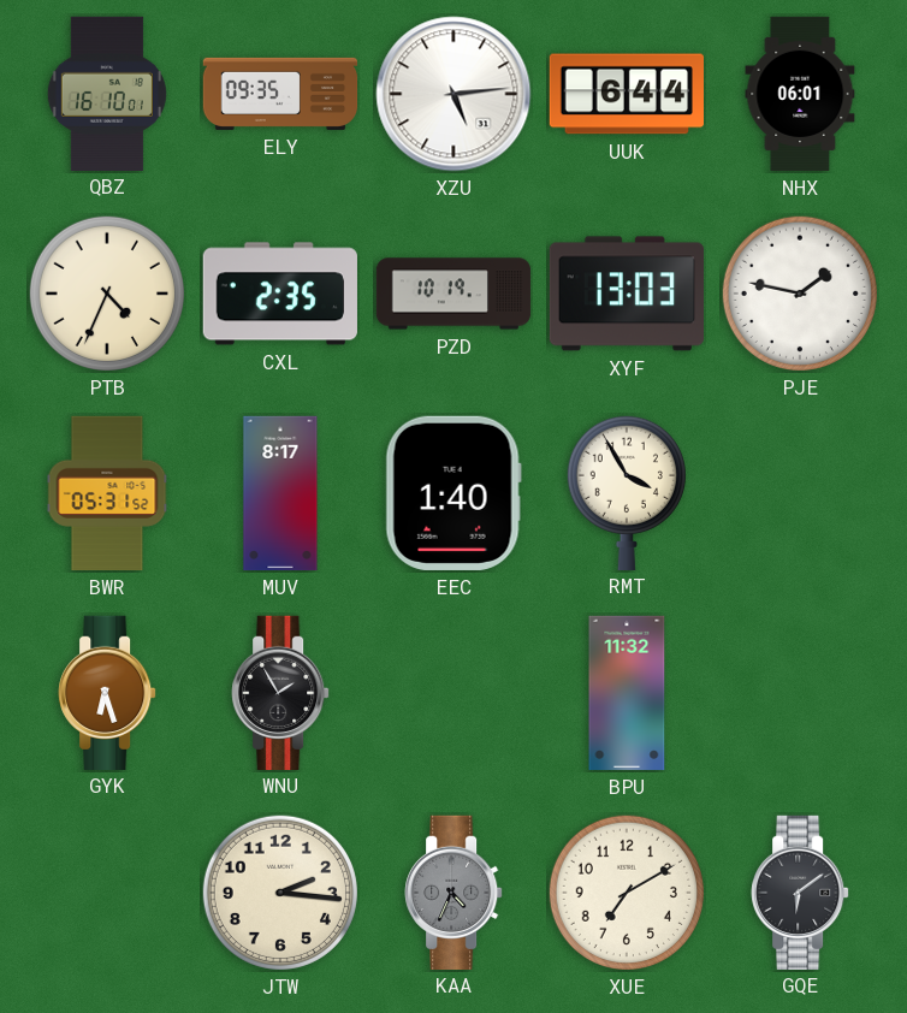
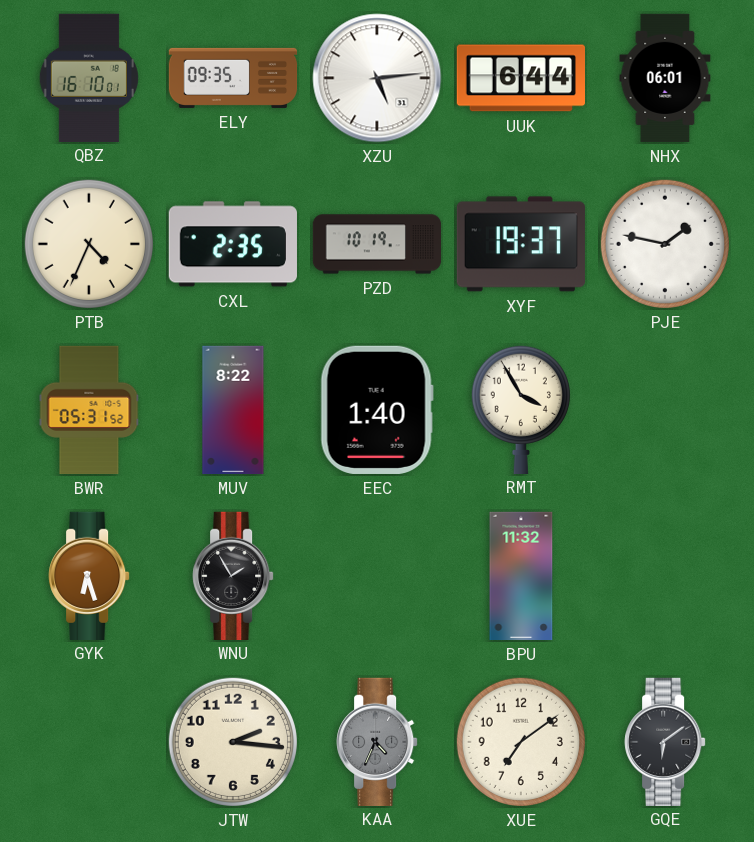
XYF: 13:03 -> 19:37 (521, 244)
MUV: 8:17 -> 8:22 (233, 410)
XUE: 7:10 -> 7:09 (521, 742)
